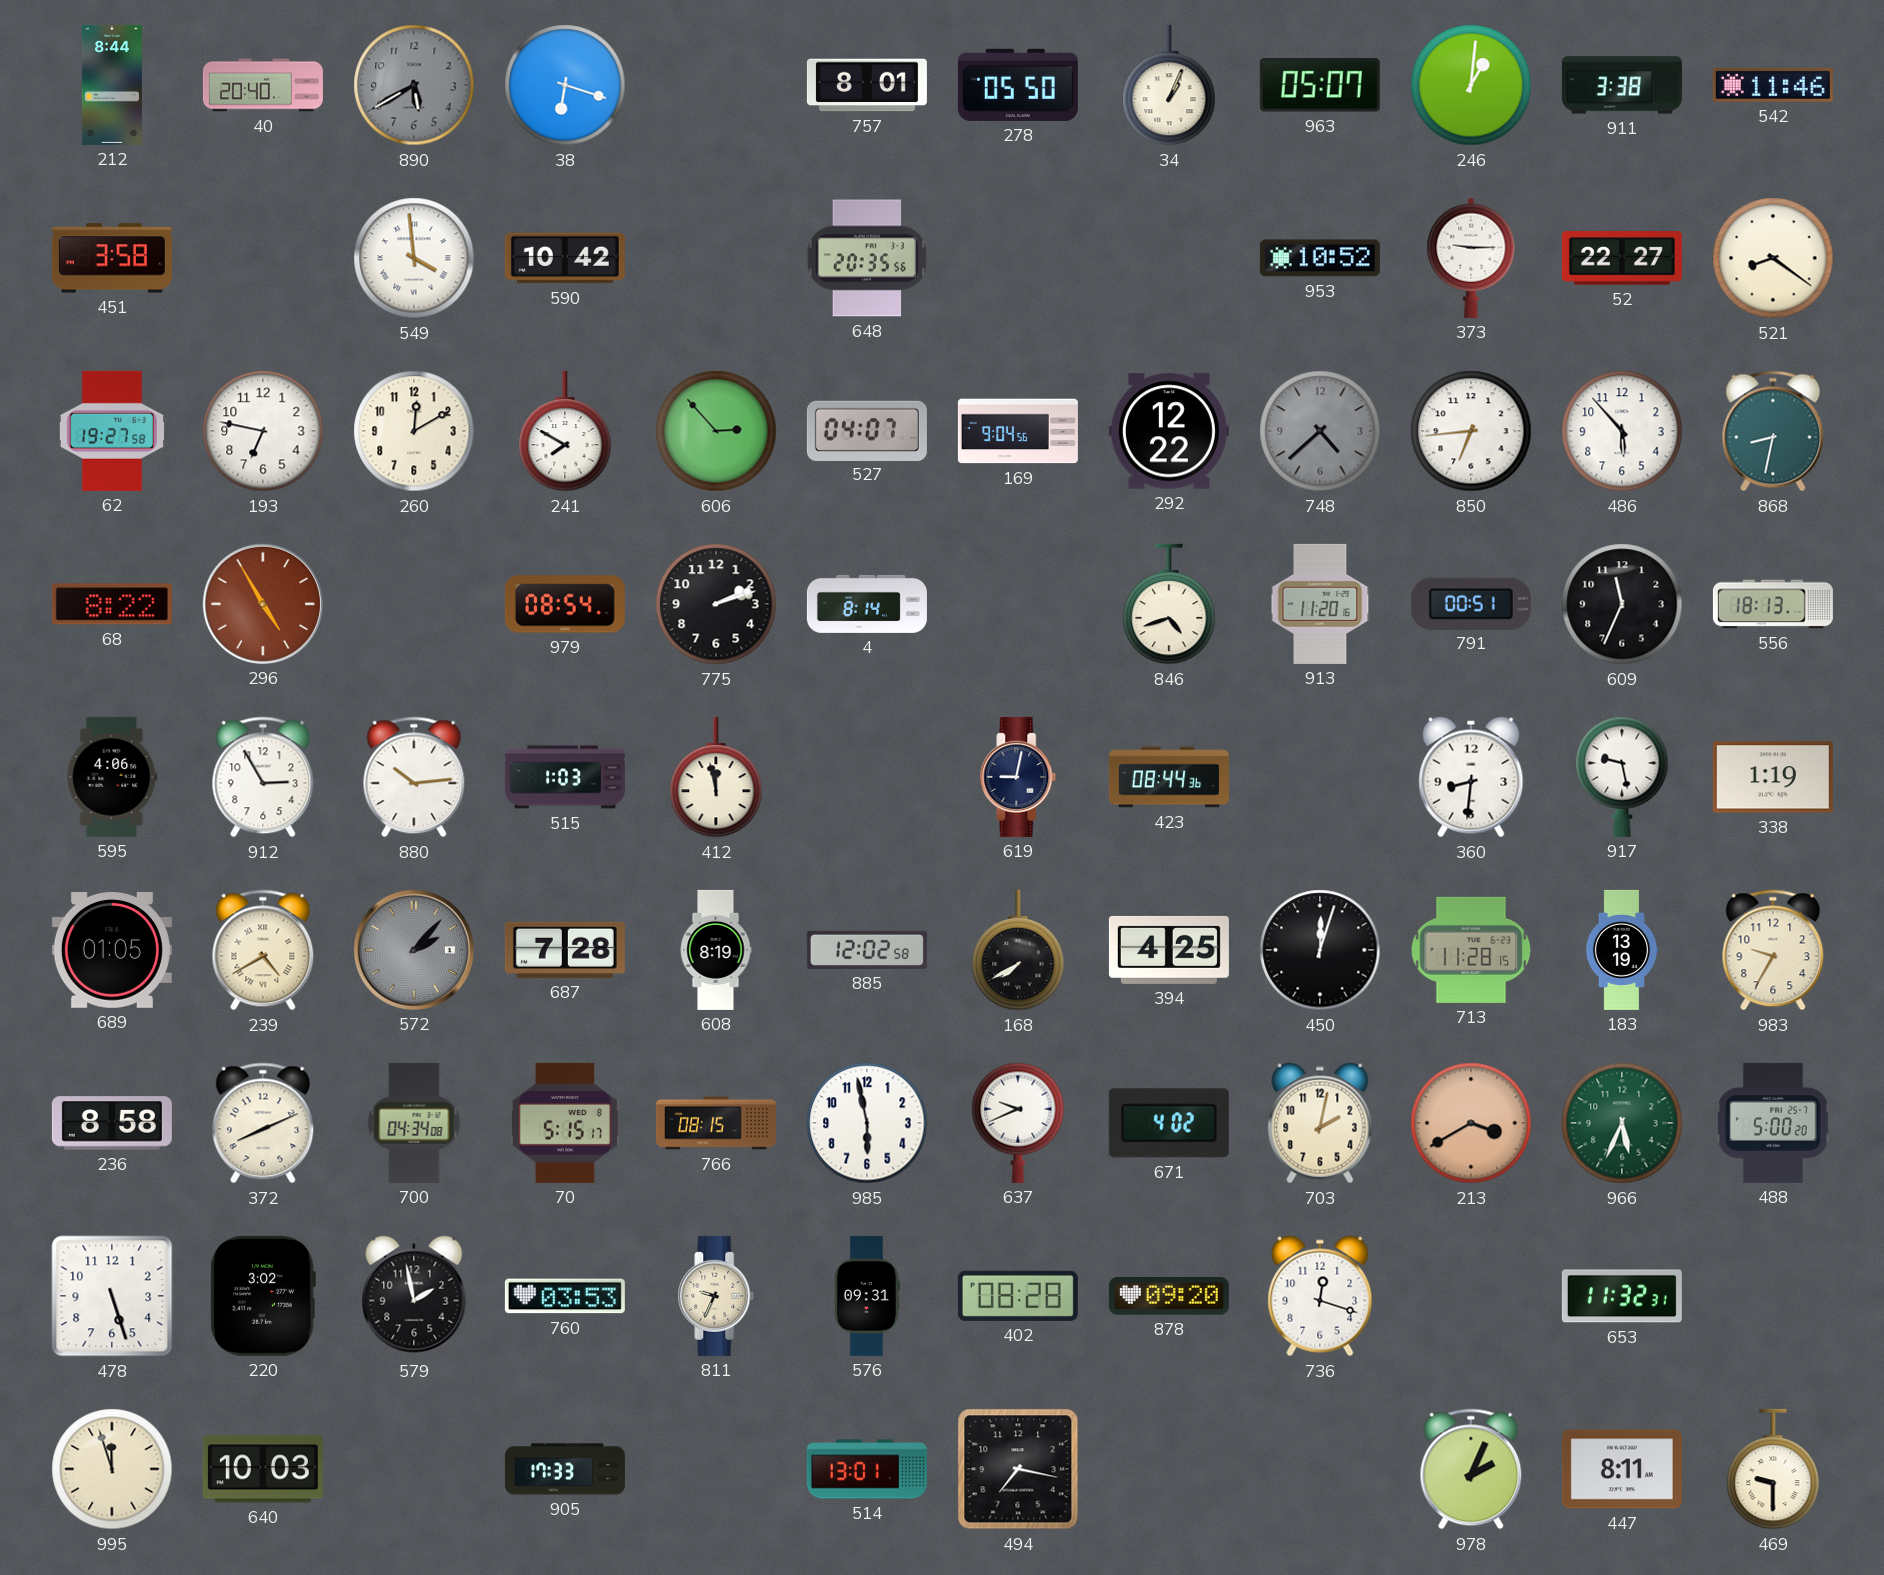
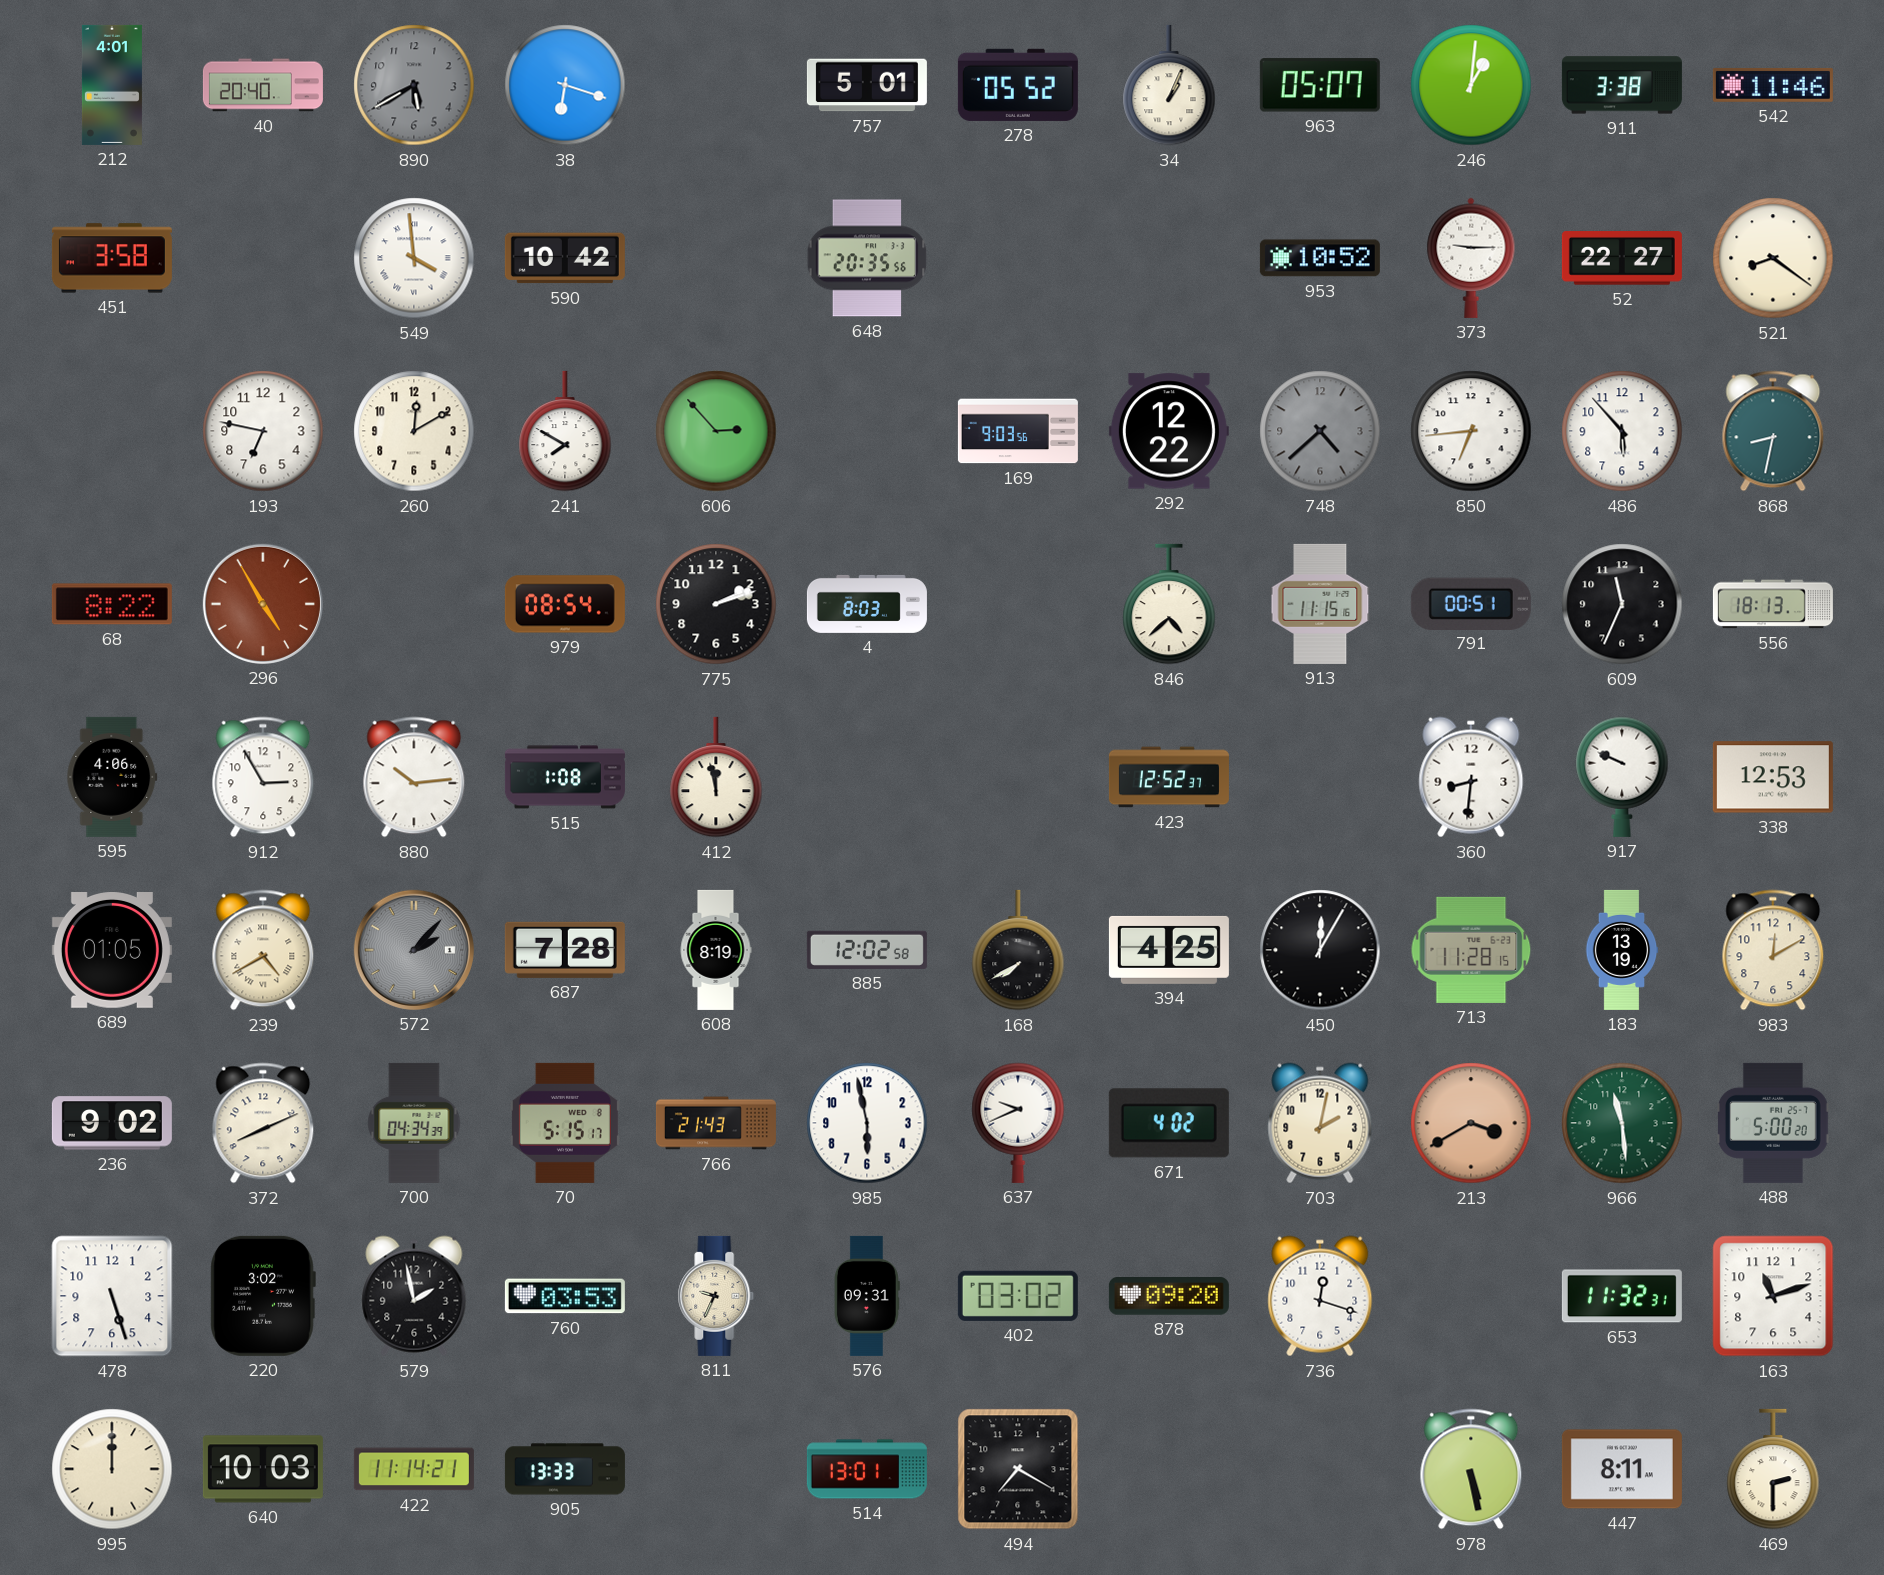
212: 8:44 -> 4:01 (112, 85)
757: 8:01 -> 5:01 (867, 85)
278: 05:50 -> 05:52 (1018, 85)
62: 19:27 -> none (112, 431)
527: 04:07 -> none (867, 430)
169: 9:04 -> 9:03 (1018, 431)
4: 8:14 -> 8:03 (867, 604)
846: 4:42 -> 4:38 (1169, 604)
913: 11:20 -> 11:15 (1320, 604)
515: 1:03 -> 1:08 (565, 777)
619: 9:02 -> none (1018, 777)
423: 08:44 -> 12:52 (1169, 777)
917: 9:28 -> 9:49 (1622, 777)
338: 1:19 -> 12:53 (1773, 777)
450: 12:03 -> 12:05 (1320, 950)
983: 9:35 -> 12:10 (1773, 950)
236: 8:58 -> 9:02 (112, 1123)
700: 04:34:08 -> 04:34:39 (414, 1123)
766: 08:15 -> 21:43 (716, 1123)
966: 5:34 -> 11:29 (1622, 1123)
402: 08:28 -> 03:02 (1018, 1296)
163: none -> 11:12 (1773, 1296)
995: 11:57 -> 12:00 (112, 1469)
422: none -> 11:14 (414, 1469)
905: 17:33 -> 13:33 (565, 1469)
494: 7:17 -> 7:20 (1018, 1469)
978: 2:04 -> 5:28 (1471, 1469)
469: 9:30 -> 2:30 (1773, 1469)
